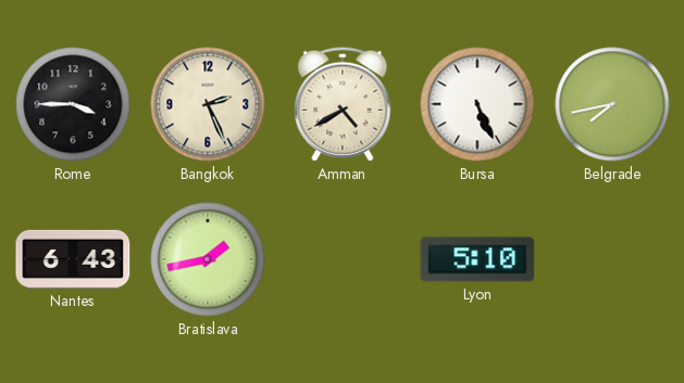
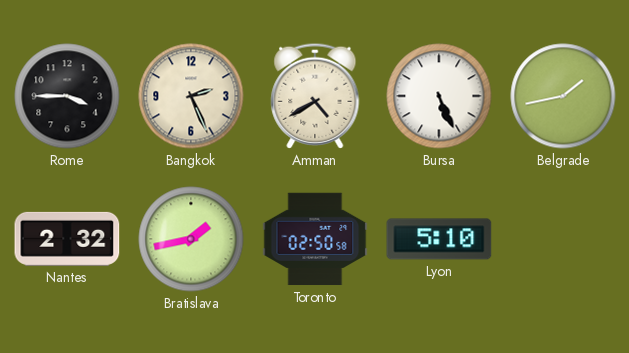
Belgrade: 7:43 -> 1:43 (563, 96)
Nantes: 6:43 -> 2:32 (67, 239)
Toronto: none -> 02:50 (315, 239)
